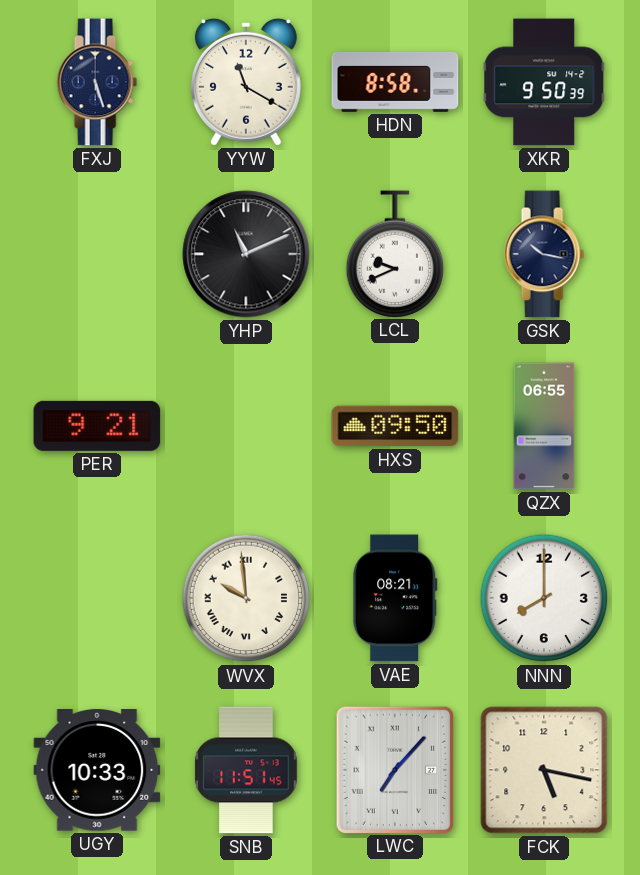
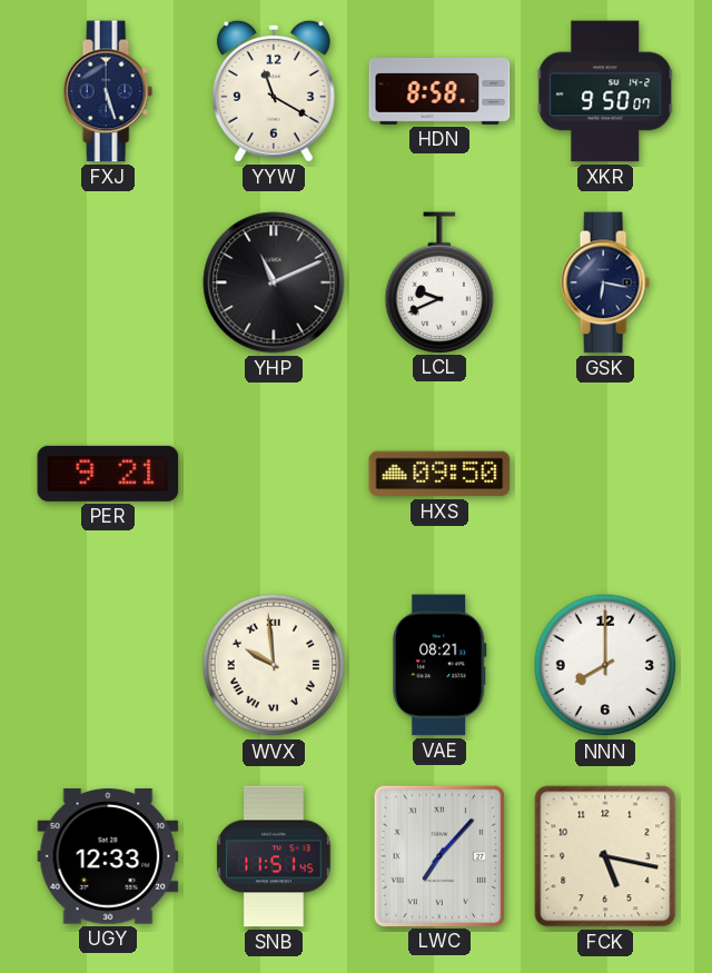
XKR: 9:50:39 -> 9:50:07 (605, 91)
GSK: 10:17 -> 6:17 (605, 282)
QZX: 06:55 -> none (544, 426)
UGY: 10:33 -> 12:33 (108, 856)
